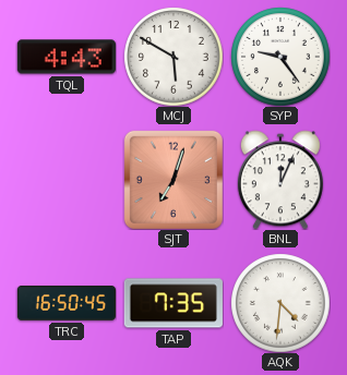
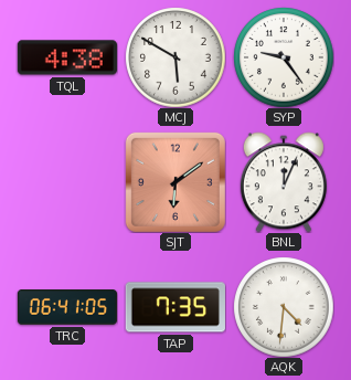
TQL: 4:43 -> 4:38 (67, 57)
SJT: 7:03 -> 6:09 (175, 182)
TRC: 16:50 -> 06:41 (67, 307)
